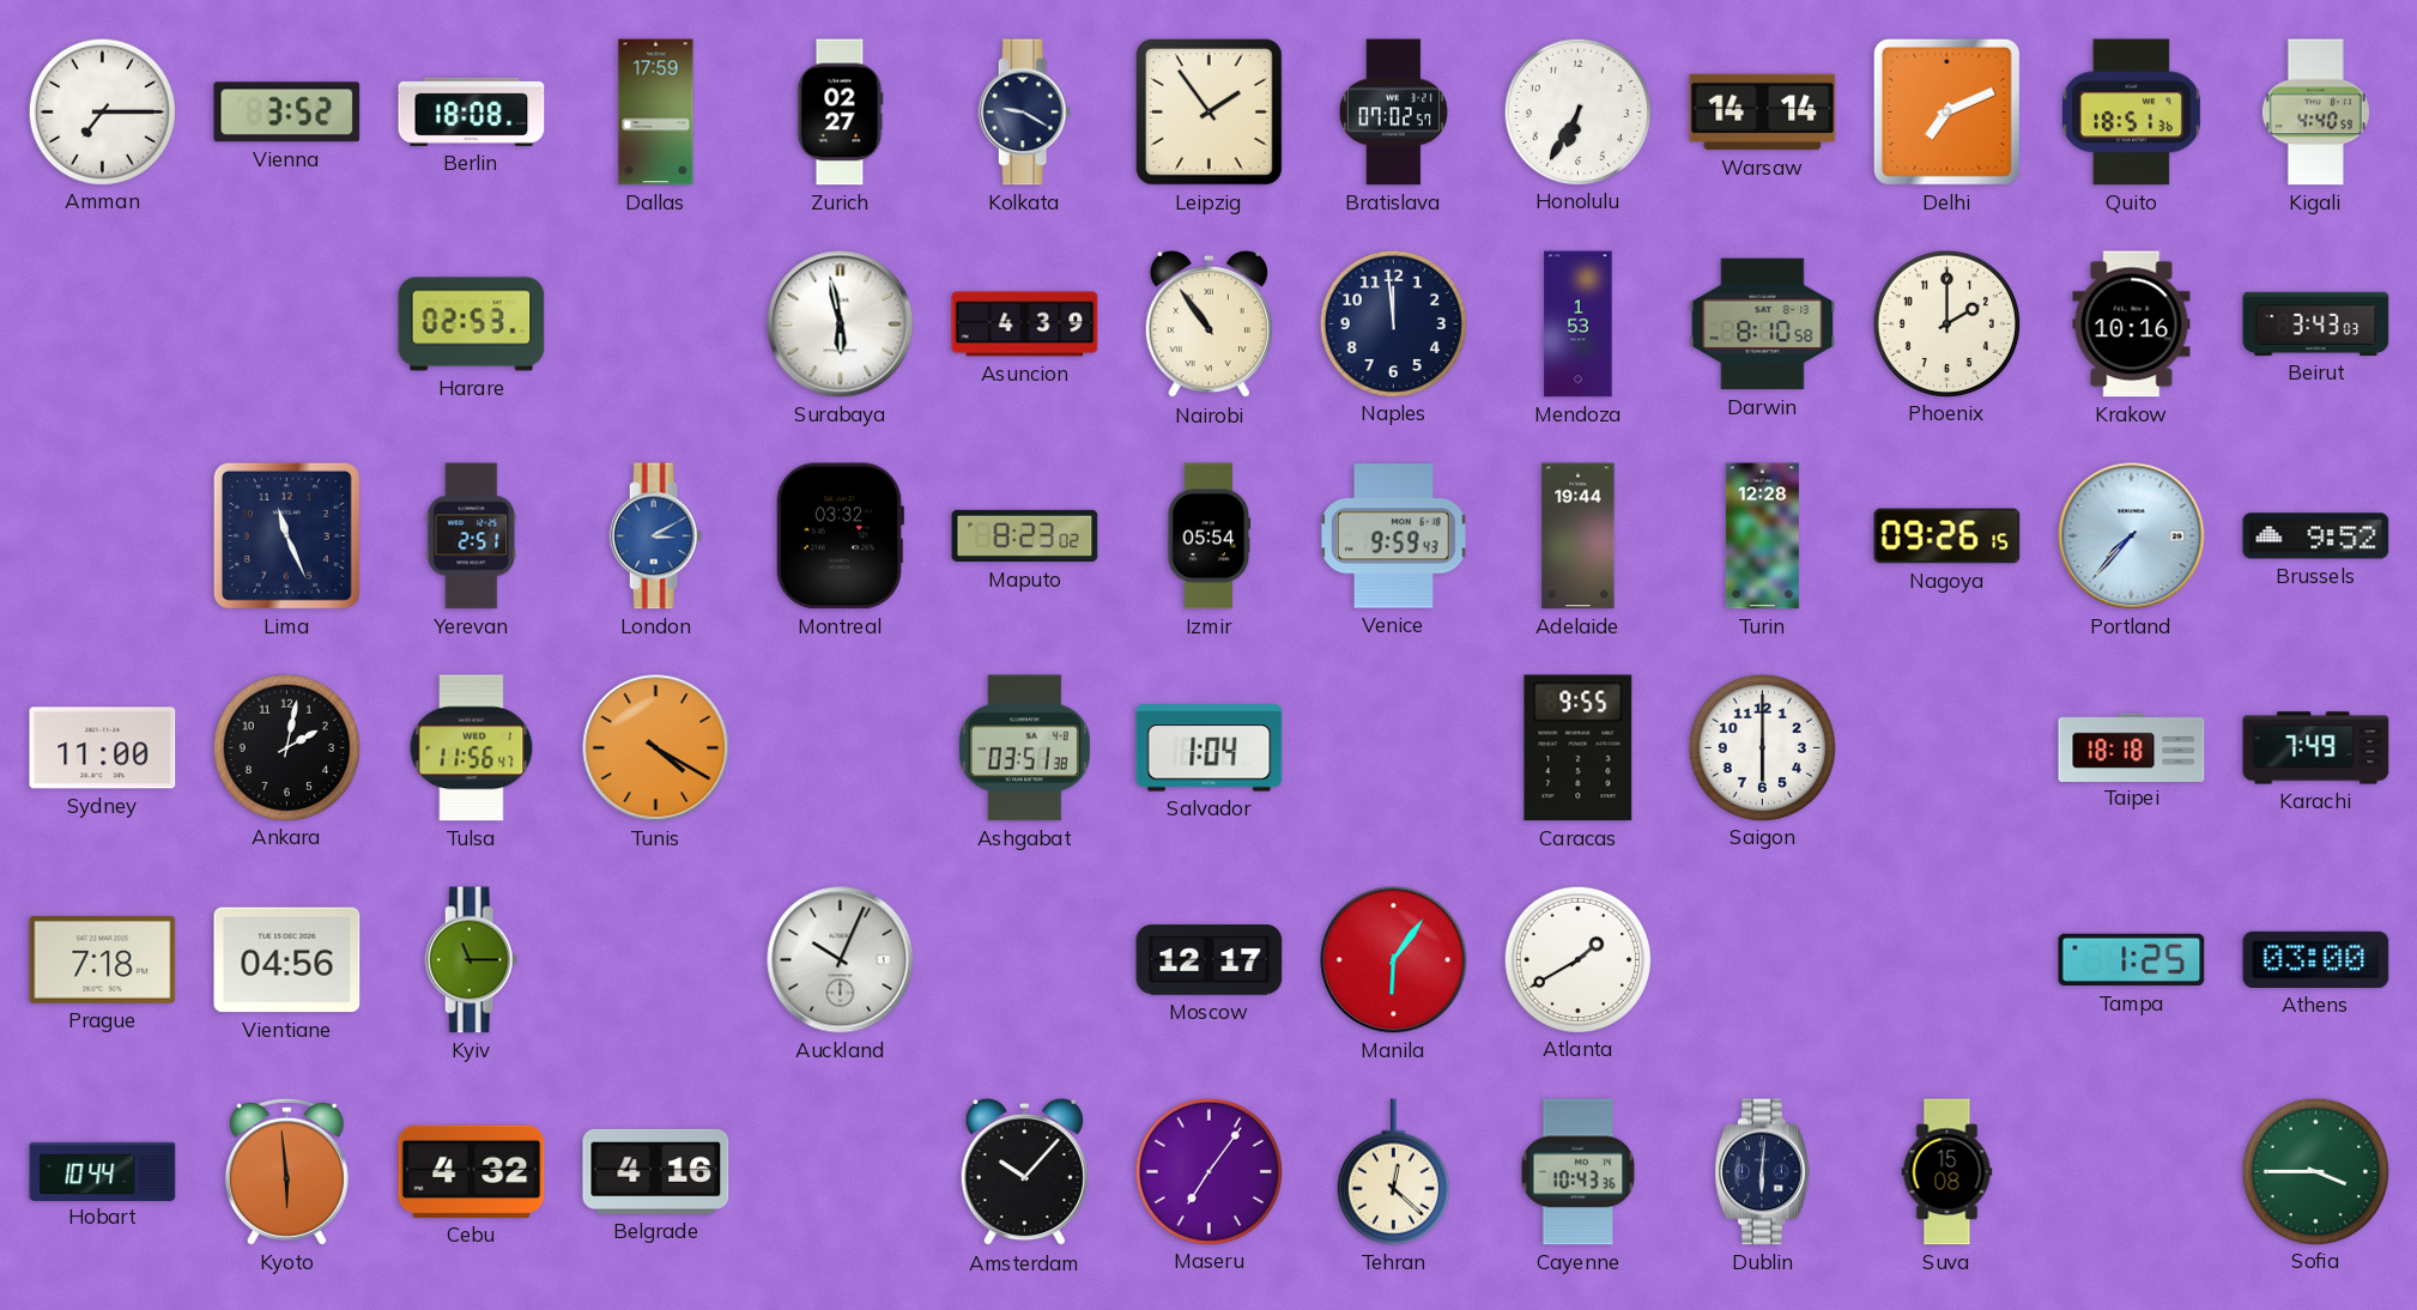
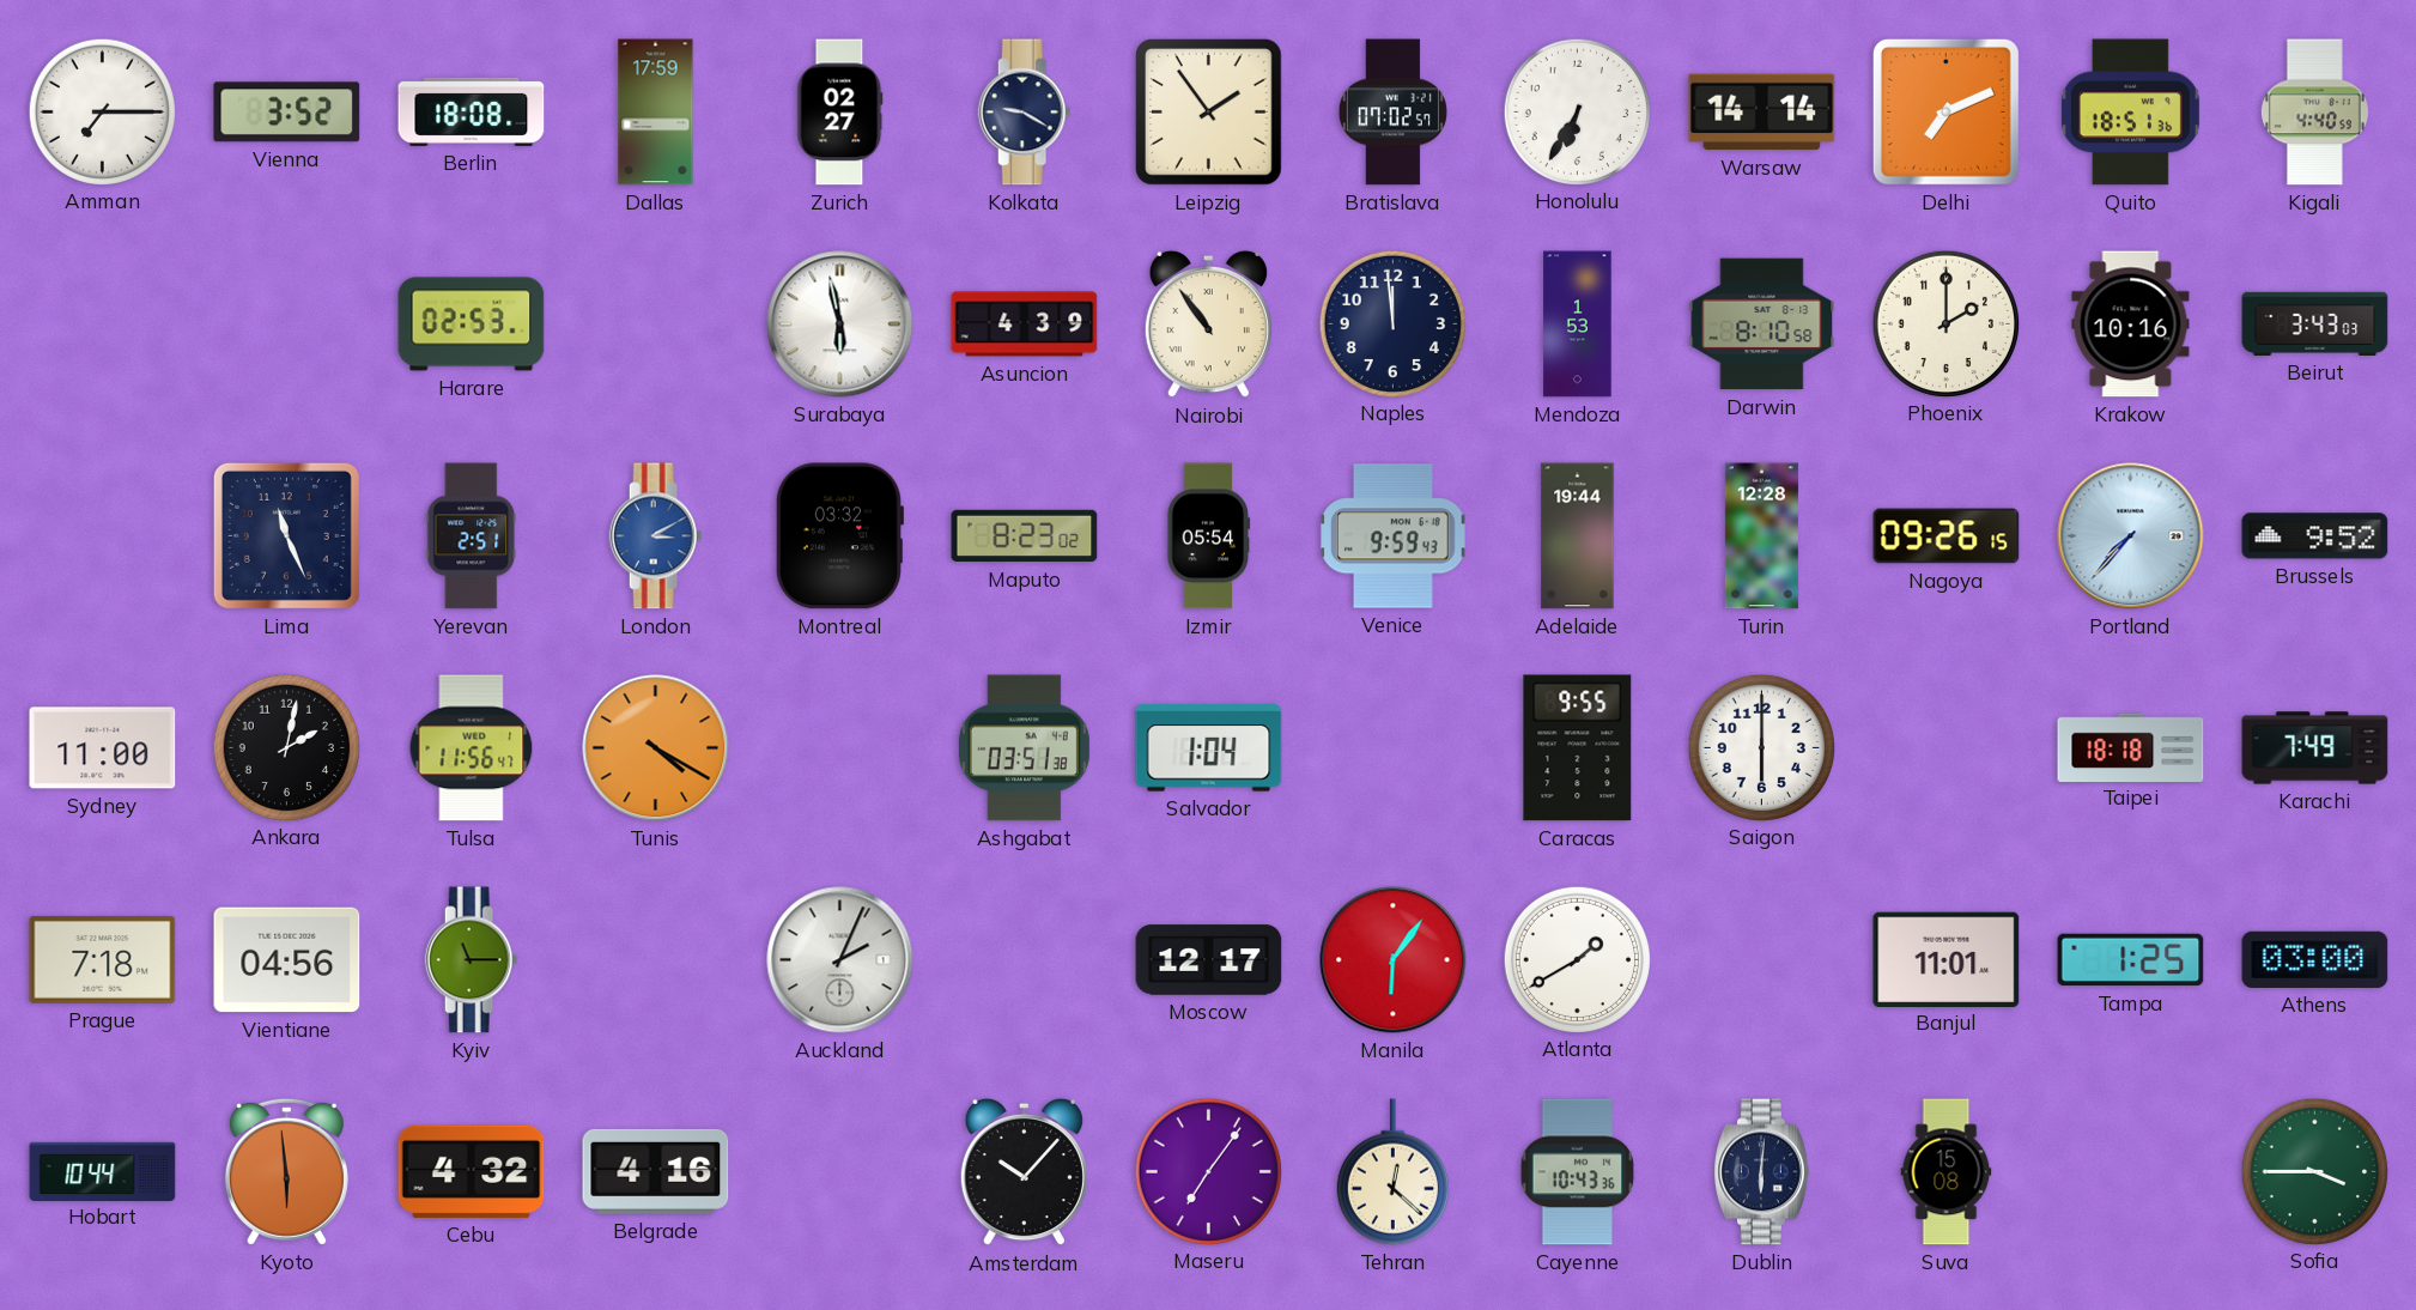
Auckland: 10:04 -> 2:04 (840, 960)
Banjul: none -> 11:01 (1947, 959)
